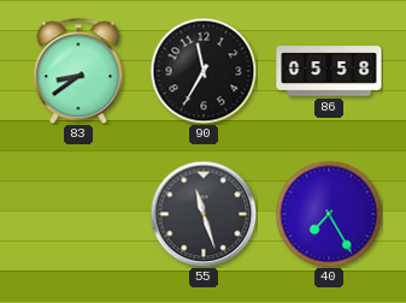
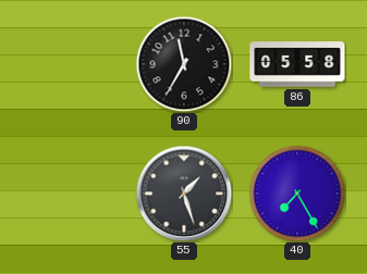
83: 8:39 -> none (78, 71)
55: 11:27 -> 1:27 (184, 194)
